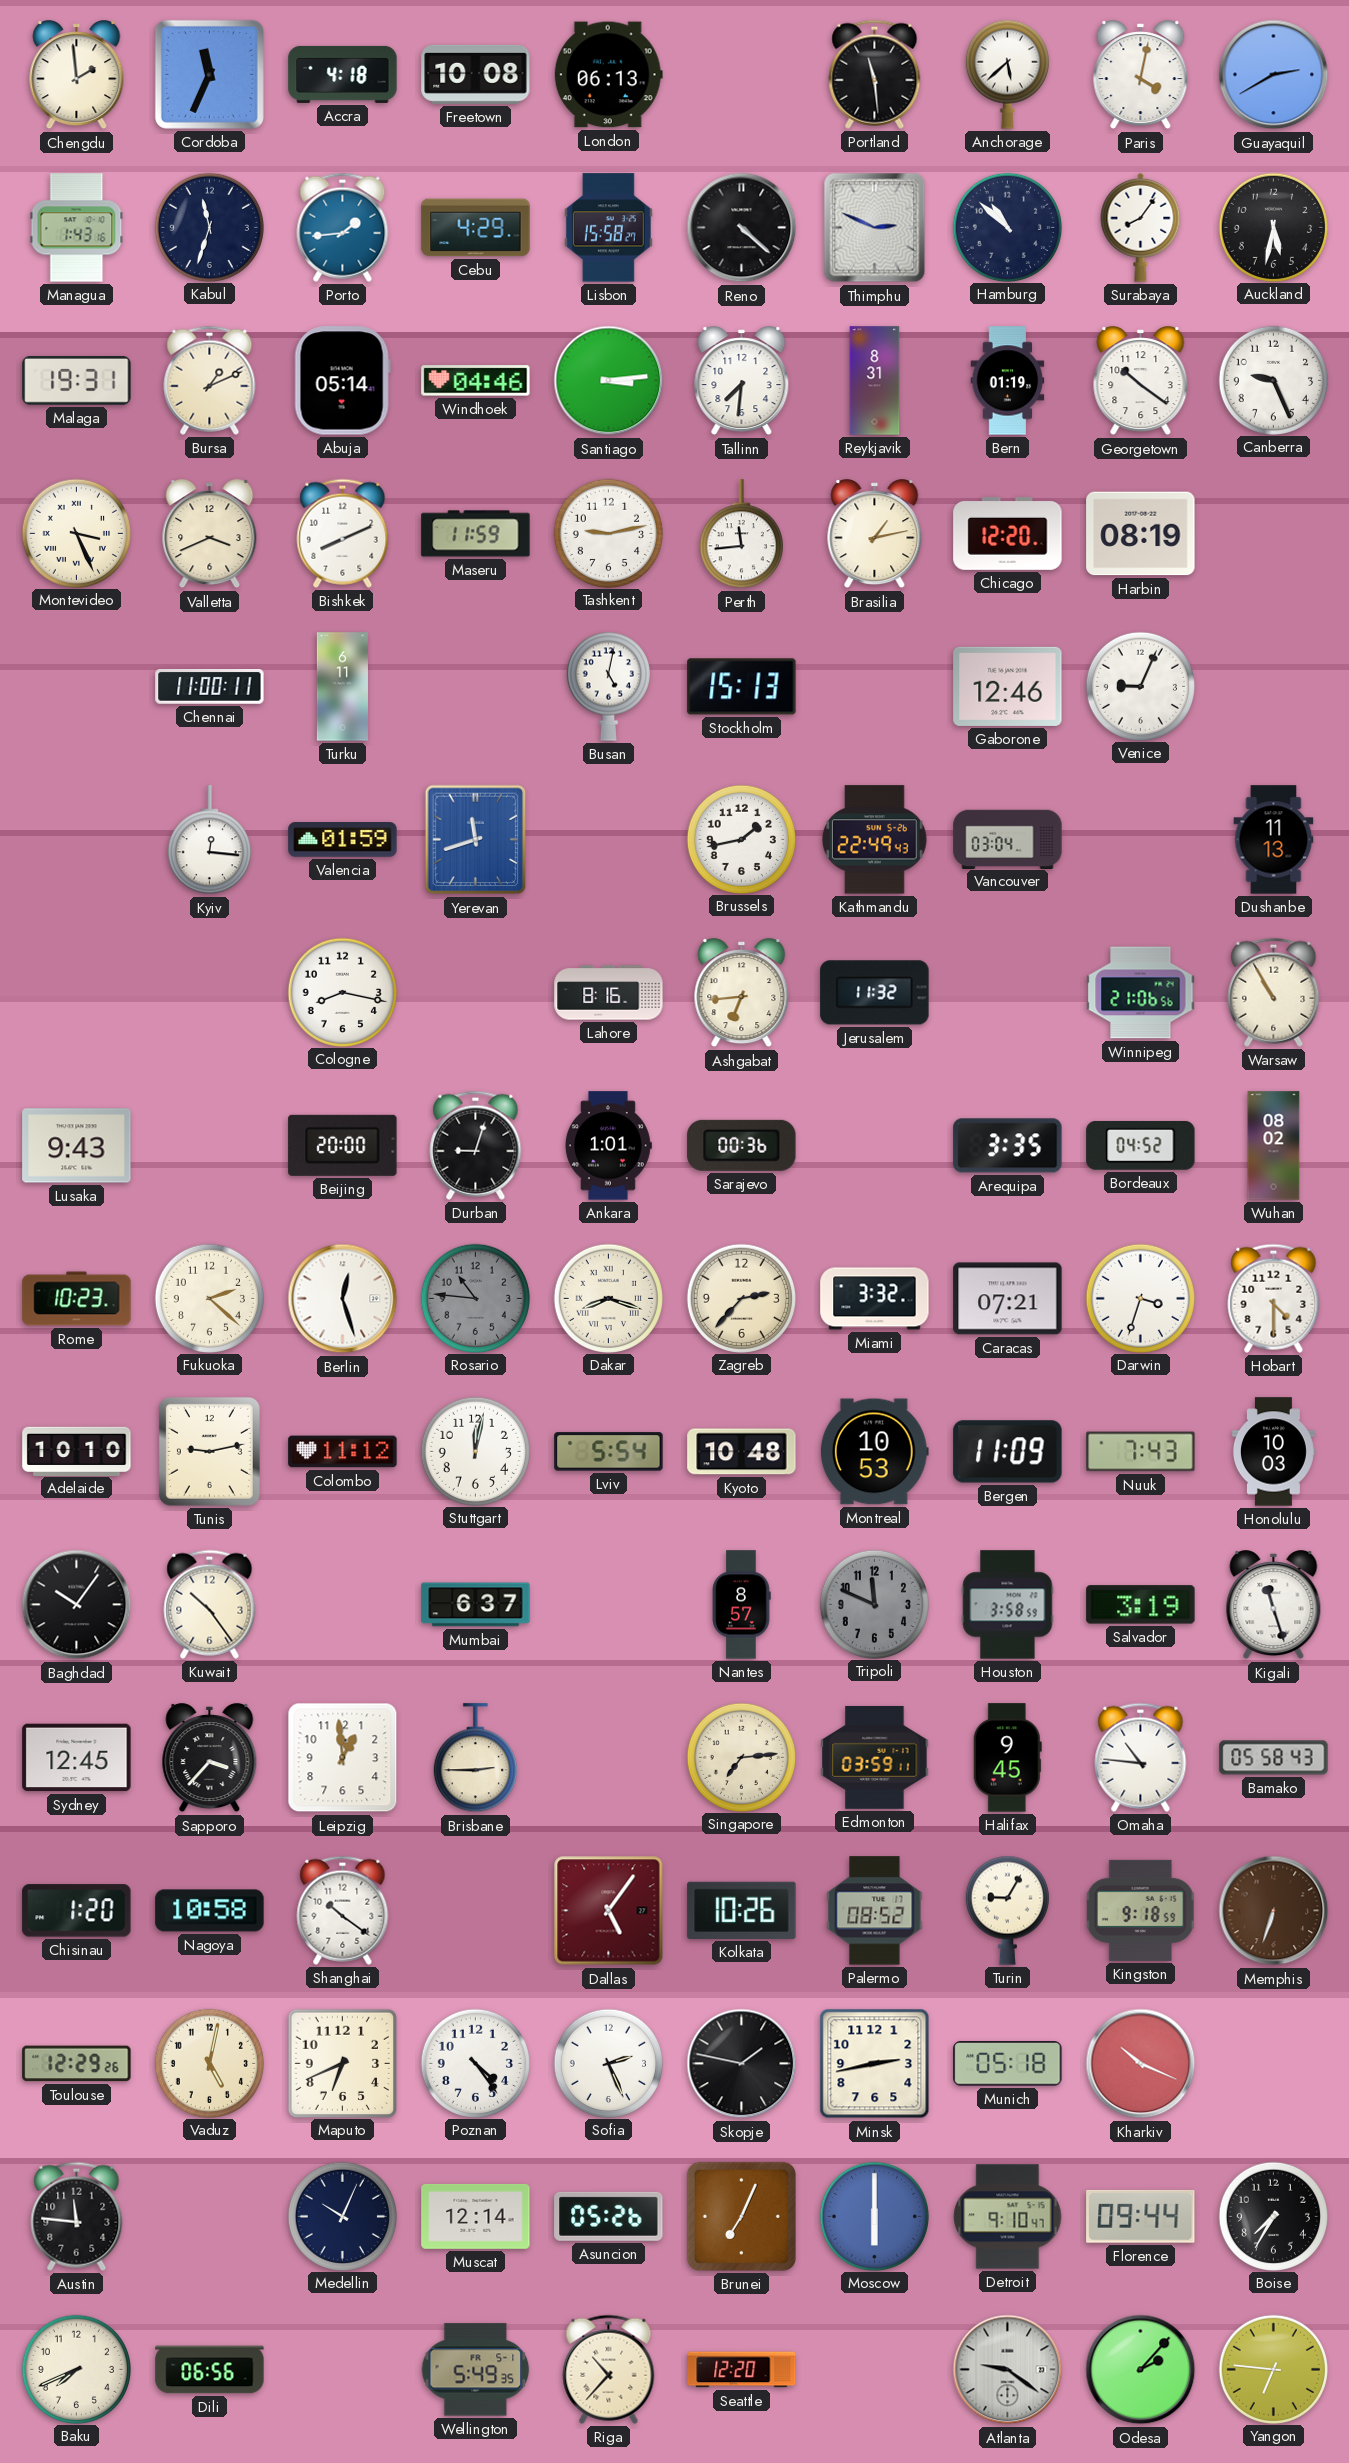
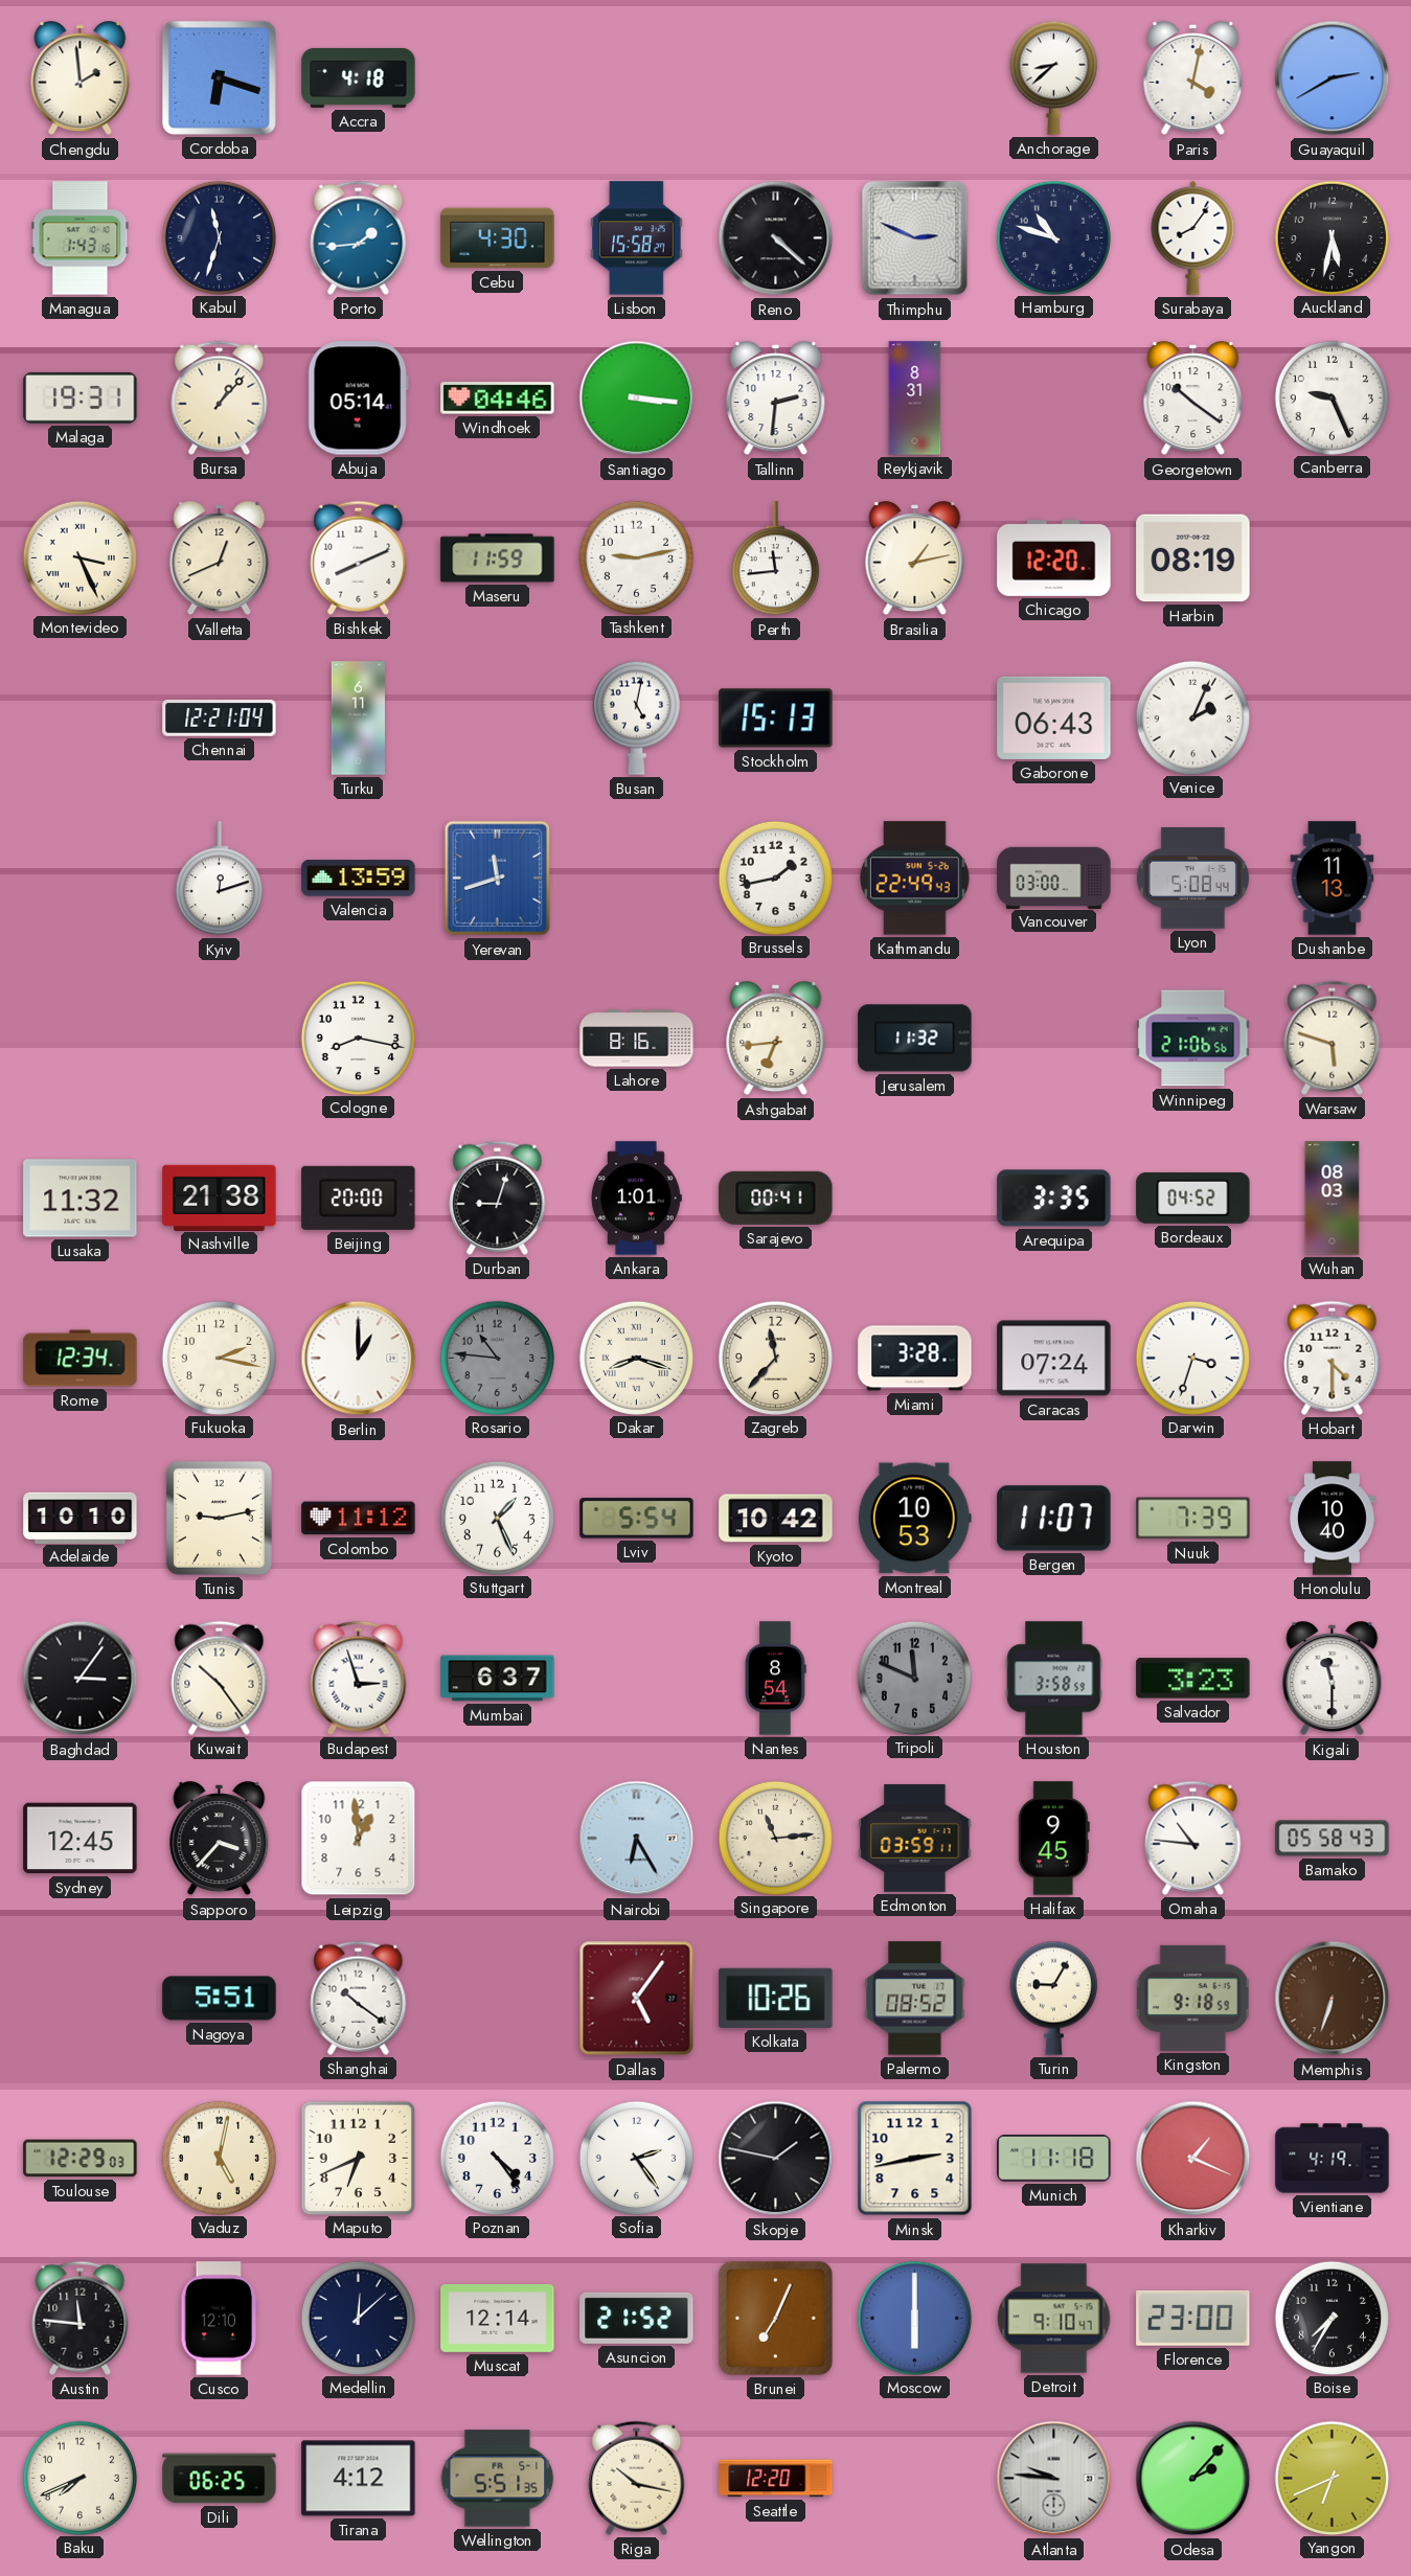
Cordoba: 11:34 -> 6:18 (219, 77)
Freetown: 10:08 -> none (476, 74)
London: 06:13 -> none (608, 75)
Portland: 11:29 -> none (875, 74)
Anchorage: 5:38 -> 8:38 (1053, 77)
Cebu: 4:29 -> 4:30 (498, 238)
Hamburg: 10:52 -> 10:48 (1053, 237)
Bursa: 1:11 -> 1:07 (220, 397)
Santiago: 3:14 -> 3:16 (637, 398)
Tallinn: 7:31 -> 2:31 (776, 398)
Bern: 01:19 -> none (1008, 381)
Valletta: 3:41 -> 12:41 (220, 558)
Chennai: 11:00 -> 12:21 (220, 719)
Gaborone: 12:46 -> 06:43 (1054, 717)
Venice: 9:04 -> 2:04 (1192, 717)
Kyiv: 12:16 -> 12:12 (219, 879)
Valencia: 01:59 -> 13:59 (359, 879)
Vancouver: 03:04 -> 03:00 (1054, 877)
Lyon: none -> 5:08 (1192, 877)
Warsaw: 10:55 -> 5:48 (1333, 1038)
Lusaka: 9:43 -> 11:32 (81, 1199)
Nashville: none -> 21:38 (220, 1198)
Sarajevo: 00:36 -> 00:41 (776, 1198)
Wuhan: 08:02 -> 08:03 (1333, 1199)
Rome: 10:23 -> 12:34 (81, 1359)
Fukuoka: 2:22 -> 2:17 (219, 1358)
Berlin: 12:27 -> 1:00 (359, 1359)
Zagreb: 2:37 -> 11:37 (775, 1358)
Miami: 3:32 -> 3:28 (915, 1359)
Caracas: 07:21 -> 07:24 (1054, 1359)
Stuttgart: 12:02 -> 1:26 (497, 1518)
Kyoto: 10:48 -> 10:42 (776, 1519)
Bergen: 11:09 -> 11:07 (1054, 1519)
Nuuk: 7:43 -> 7:39 (1193, 1519)
Honolulu: 10:03 -> 10:40 (1332, 1519)
Baghdad: 10:06 -> 3:06 (81, 1679)
Budapest: none -> 2:57 (359, 1678)
Nantes: 8:57 -> 8:54 (775, 1679)
Salvador: 3:19 -> 3:23 (1193, 1679)
Kigali: 11:27 -> 11:30 (1333, 1679)
Brisbane: 2:45 -> none (475, 1758)
Nairobi: none -> 6:25 (637, 1839)
Singapore: 7:14 -> 11:14 (775, 1838)
Chisinau: 1:20 -> none (77, 1911)
Nagoya: 10:58 -> 5:51 (220, 1999)
Toulouse: 12:29:26 -> 12:29:03 (81, 2159)
Sofia: 2:26 -> 2:24 (636, 2158)
Munich: 05:18 -> 11:18 (1054, 2159)
Kharkiv: 10:19 -> 1:19 (1193, 2159)
Vientiane: none -> 4:19 (1333, 2159)
Cusco: none -> 12:10 (220, 2319)
Medellin: 10:04 -> 12:08 (358, 2318)
Asuncion: 05:26 -> 21:52 (637, 2318)
Florence: 09:44 -> 23:00 (1193, 2318)
Dili: 06:56 -> 06:25 (220, 2479)
Tirana: none -> 4:12 (359, 2479)
Wellington: 5:49 -> 5:51 (498, 2479)
Riga: 10:37 -> 10:17 (637, 2478)
Atlanta: 9:21 -> 9:46 (1054, 2479)
Yangon: 6:46 -> 6:41 (1332, 2478)
